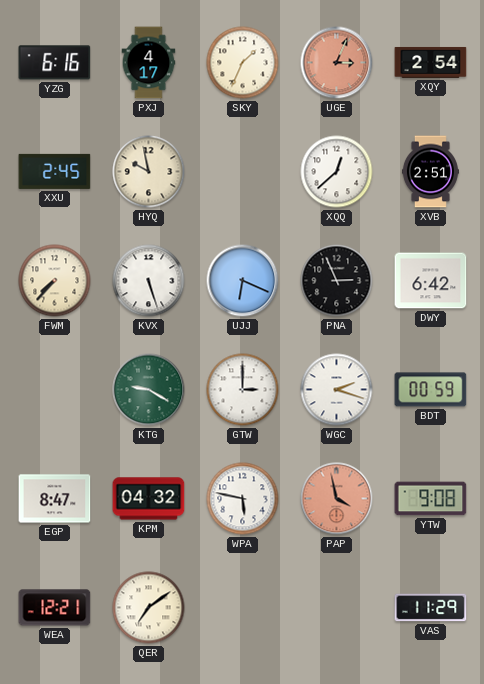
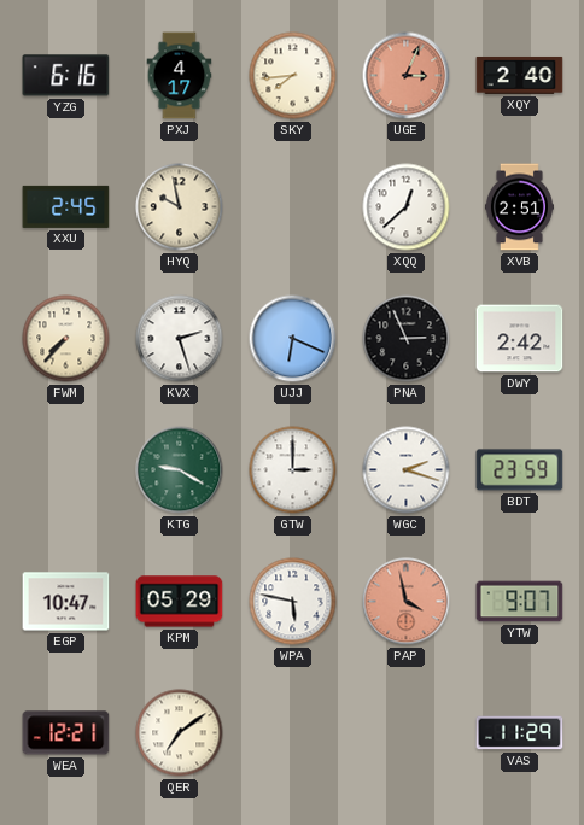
SKY: 1:34 -> 7:44 (293, 76)
XQY: 2:54 -> 2:40 (520, 76)
KVX: 5:27 -> 2:27 (180, 339)
DWY: 6:42 -> 2:42 (520, 339)
BDT: 00:59 -> 23:59 (520, 470)
EGP: 8:47 -> 10:47 (66, 602)
KPM: 04:32 -> 05:29 (180, 602)
YTW: 9:08 -> 9:07 (520, 602)
